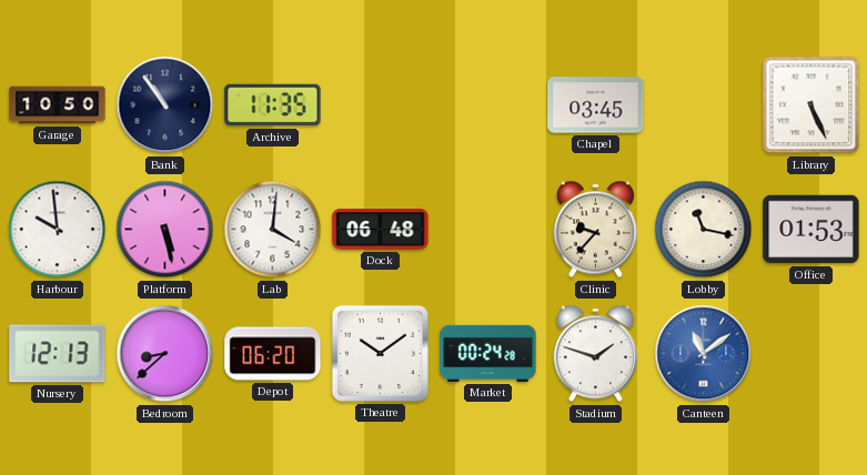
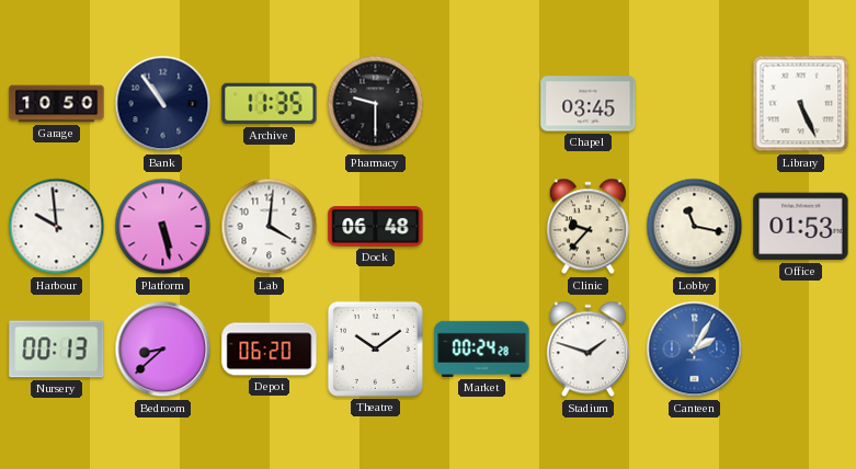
Pharmacy: none -> 9:30 (376, 104)
Nursery: 12:13 -> 00:13 (57, 350)
Canteen: 11:09 -> 2:05 (695, 350)
